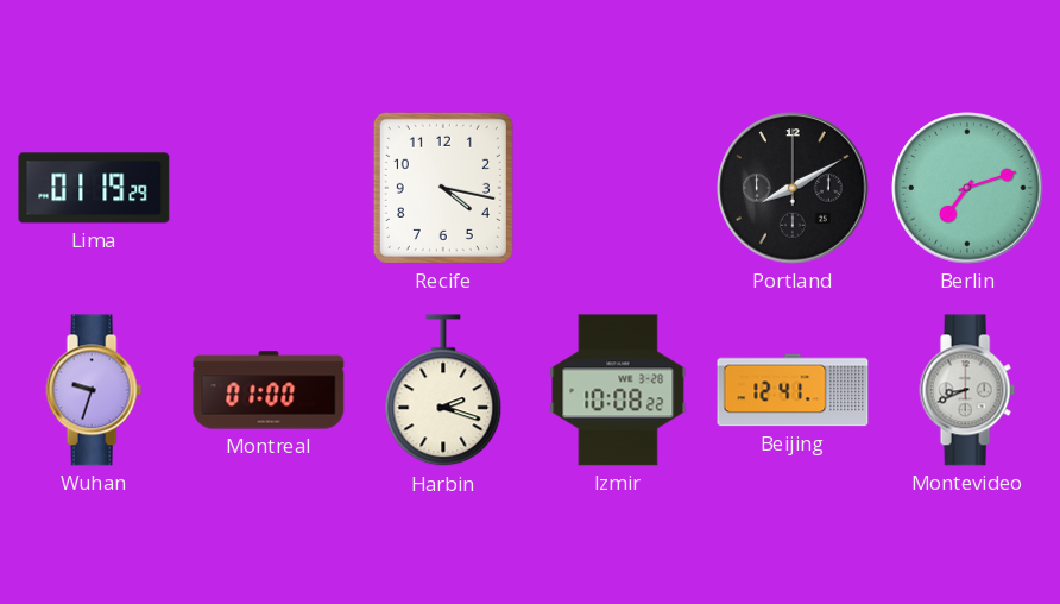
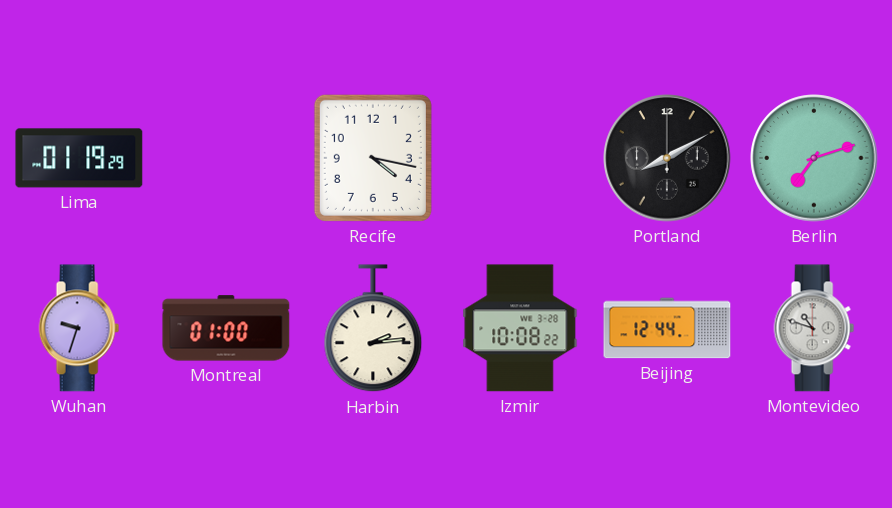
Harbin: 2:18 -> 2:14 (373, 329)
Beijing: 12:41 -> 12:44 (667, 328)
Montevideo: 8:41 -> 10:48 (814, 328)
